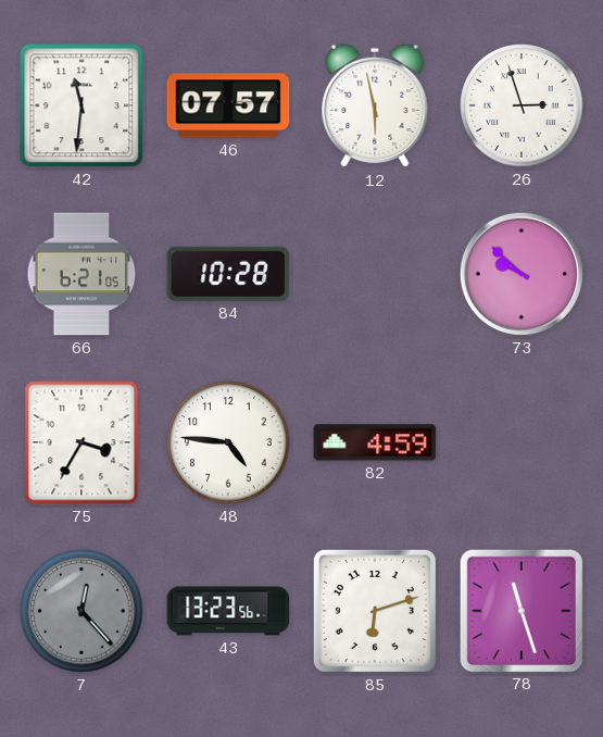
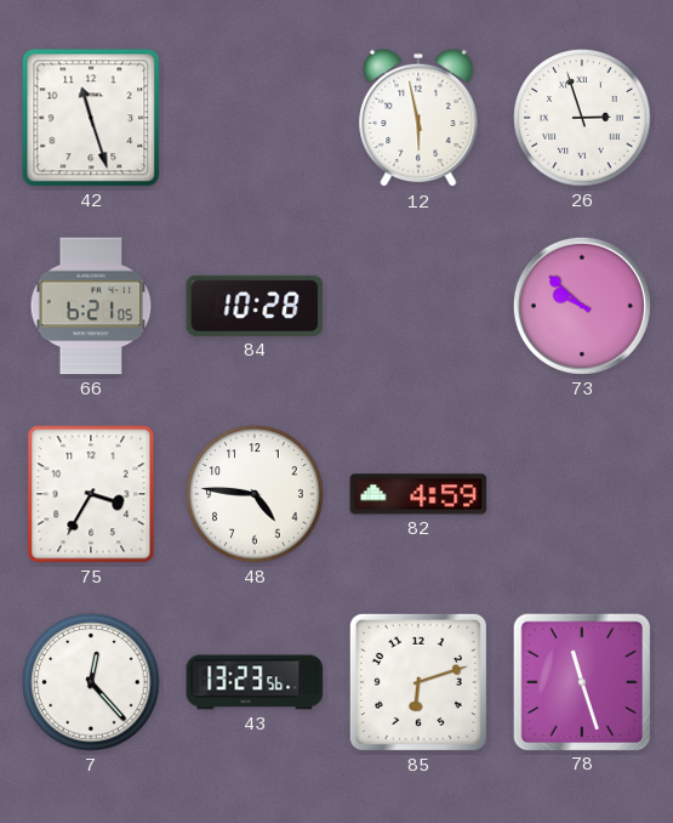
42: 11:31 -> 11:27 (91, 118)
46: 07:57 -> none (228, 105)
7 dial: grey -> white (91, 682)
